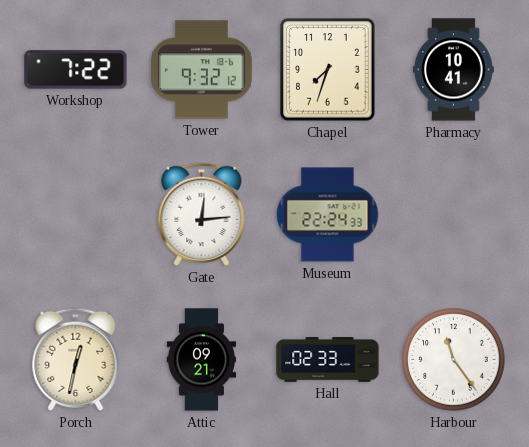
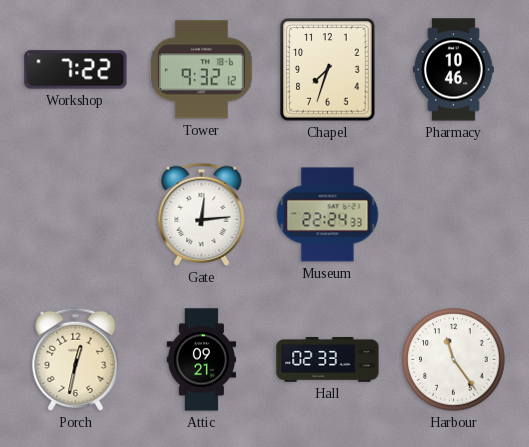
Pharmacy: 10:41 -> 10:46 (454, 70)
